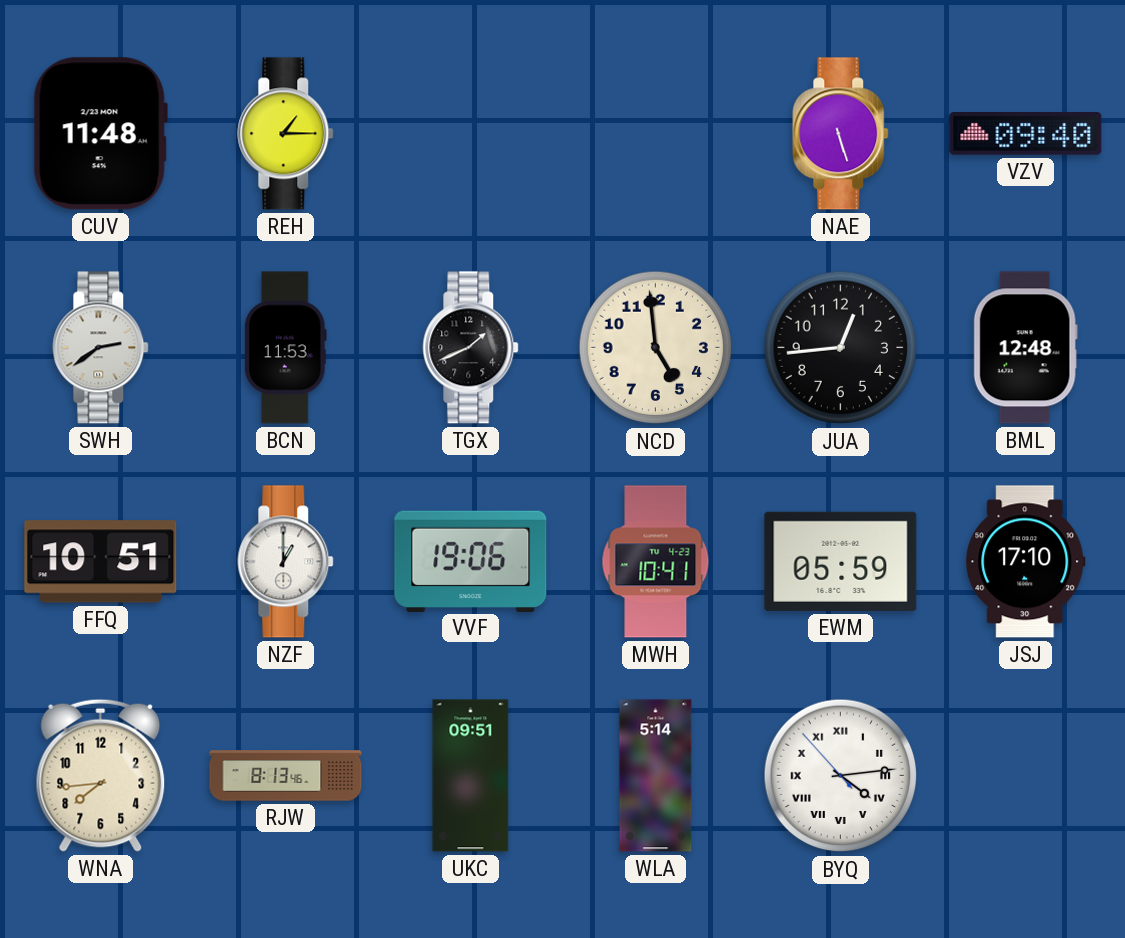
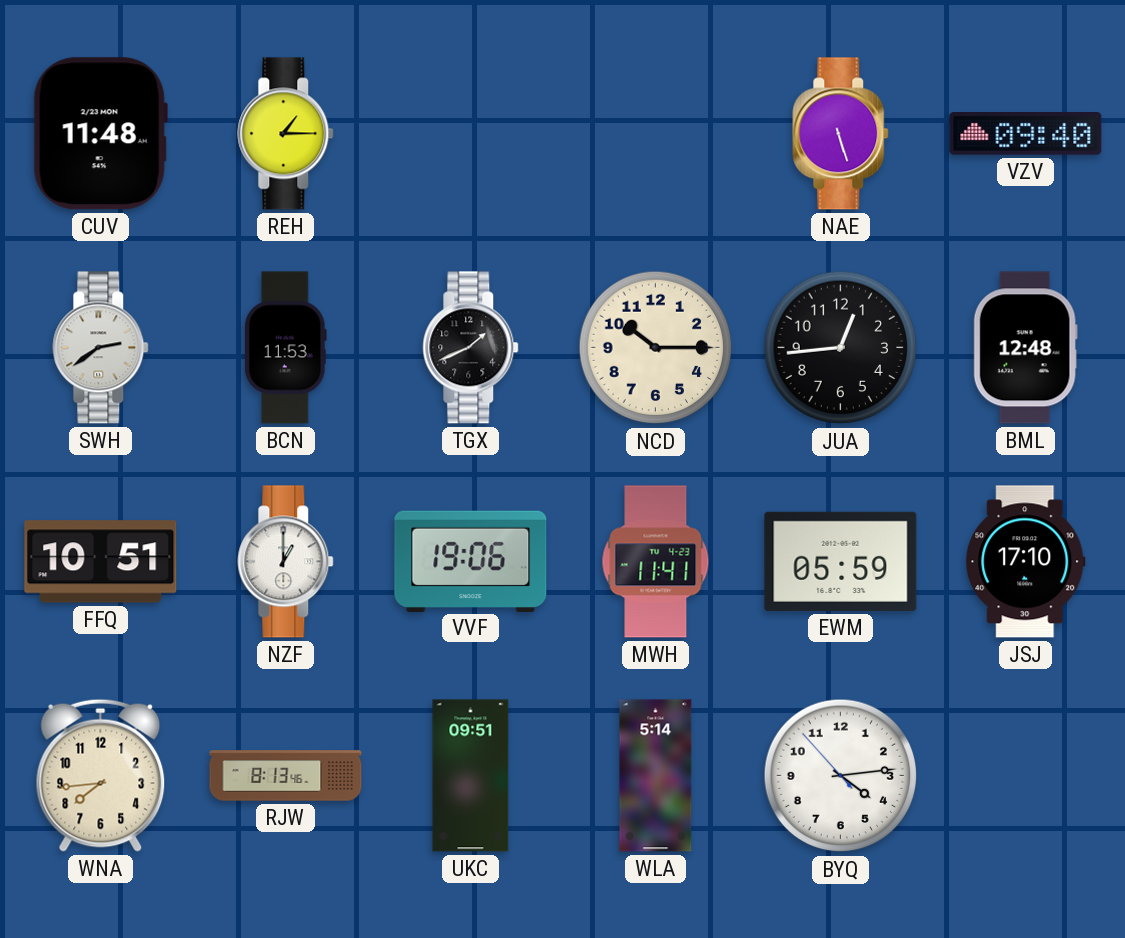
NCD: 4:59 -> 10:15 (656, 348)
MWH: 10:41 -> 11:41 (656, 562)
BYQ numerals: Roman -> Arabic (841, 776)
